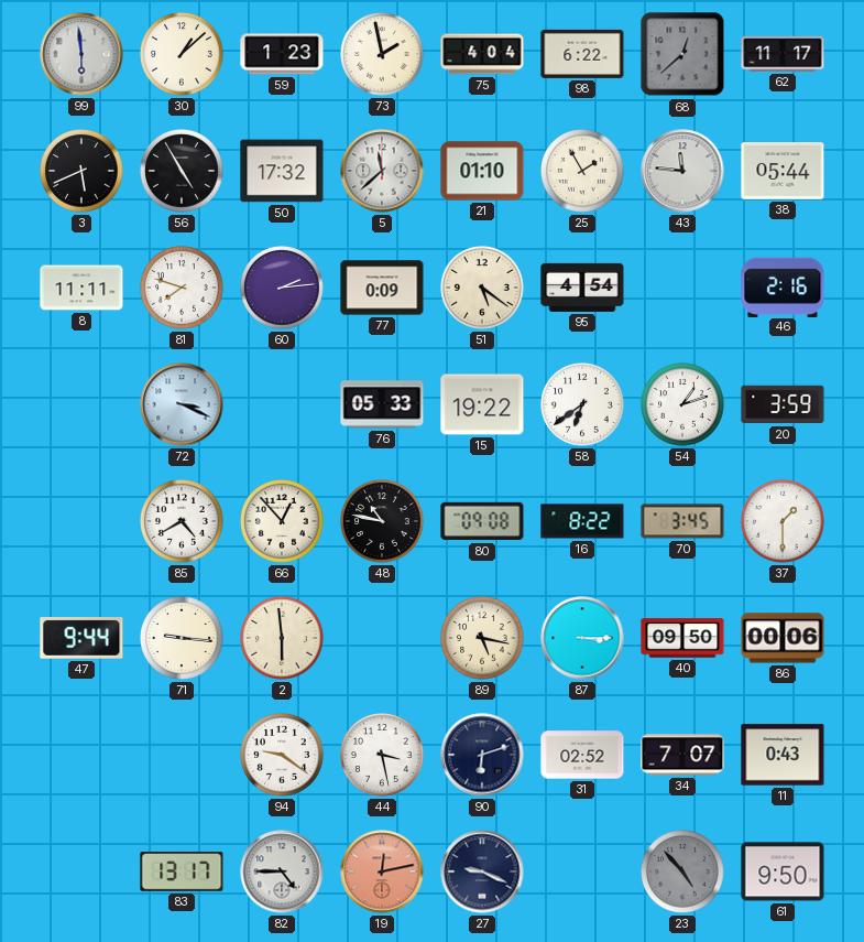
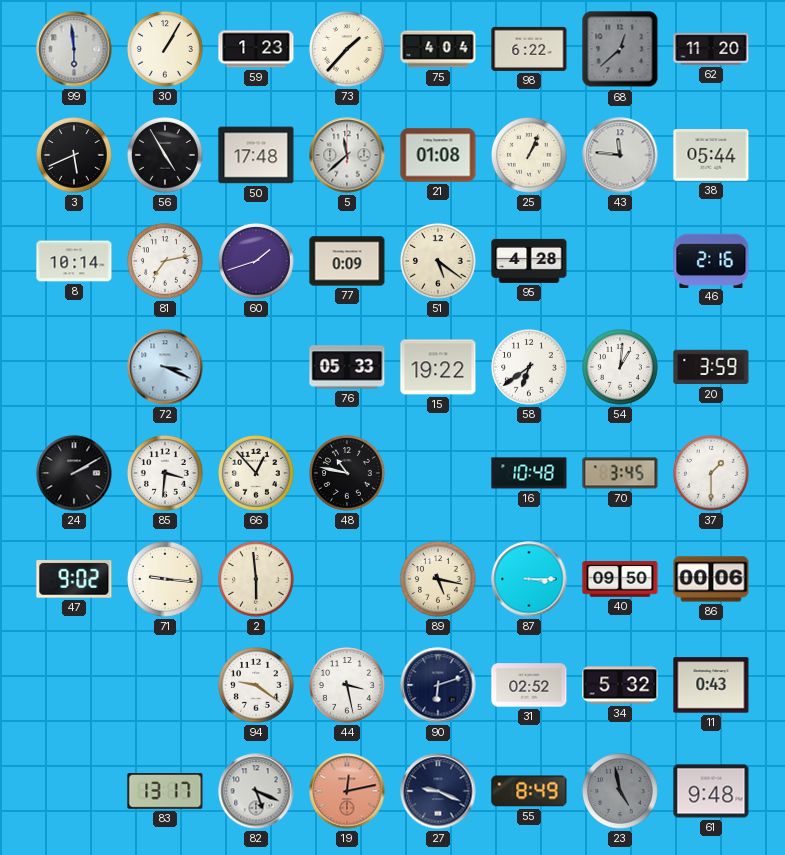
30: 1:08 -> 1:05 (165, 49)
73: 1:58 -> 1:37 (347, 49)
62: 11:17 -> 11:20 (711, 49)
50: 17:32 -> 17:48 (256, 155)
21: 01:10 -> 01:08 (438, 155)
25: 1:55 -> 1:04 (529, 155)
8: 11:11 -> 10:14 (74, 261)
81: 7:48 -> 7:13 (165, 261)
60: 2:14 -> 1:42 (256, 261)
95: 4:54 -> 4:28 (529, 261)
54: 1:12 -> 1:01 (620, 367)
24: none -> 2:10 (74, 473)
85: 4:40 -> 3:31 (165, 473)
80: 09:08 -> none (482, 521)
16: 8:22 -> 10:48 (529, 473)
47: 9:44 -> 9:02 (74, 579)
34: 7:07 -> 5:32 (620, 685)
82: 4:45 -> 5:19 (256, 791)
55: none -> 8:49 (529, 791)
23: 4:53 -> 4:58 (620, 791)
61: 9:50 -> 9:48 (711, 791)
